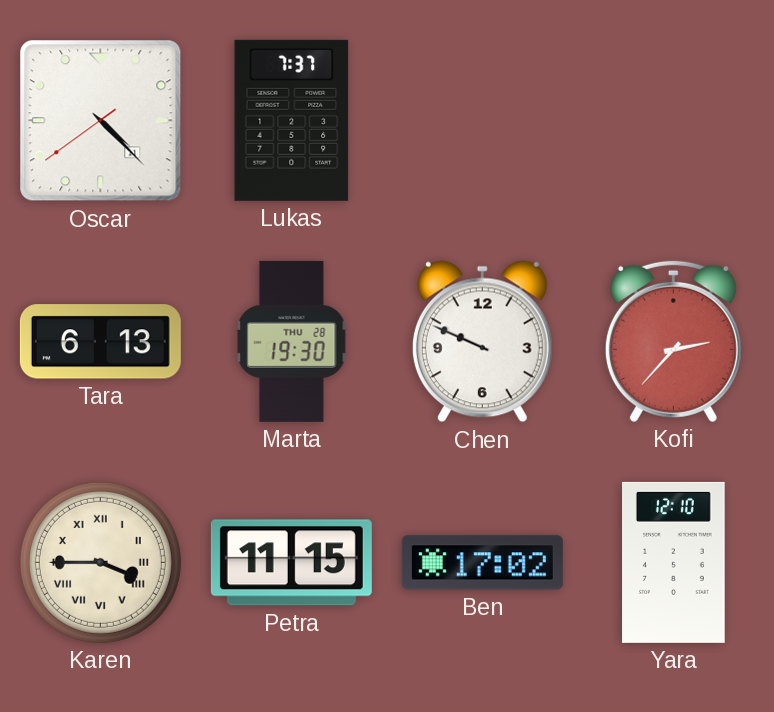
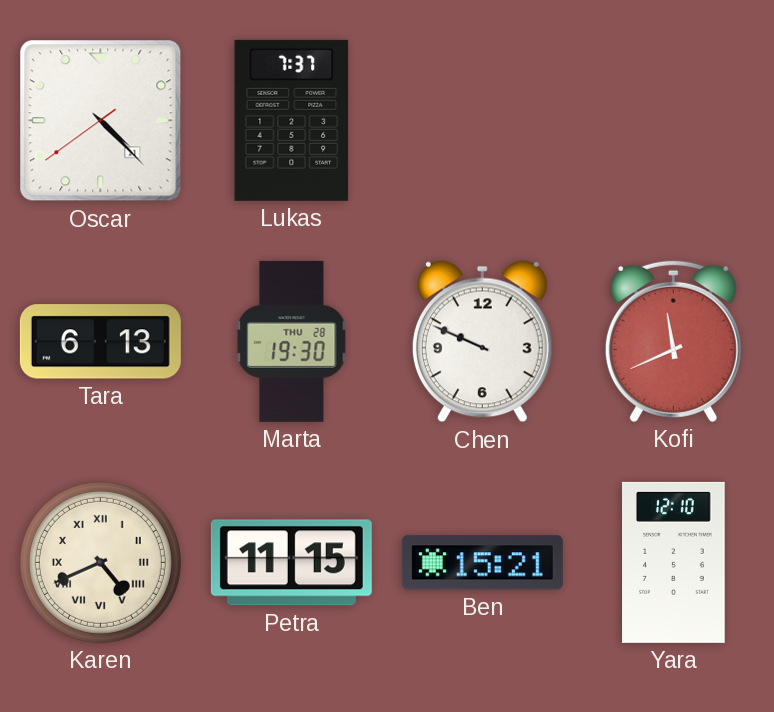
Kofi: 2:37 -> 11:41 (673, 341)
Karen: 3:45 -> 4:41 (100, 562)
Ben: 17:02 -> 15:21 (482, 563)
